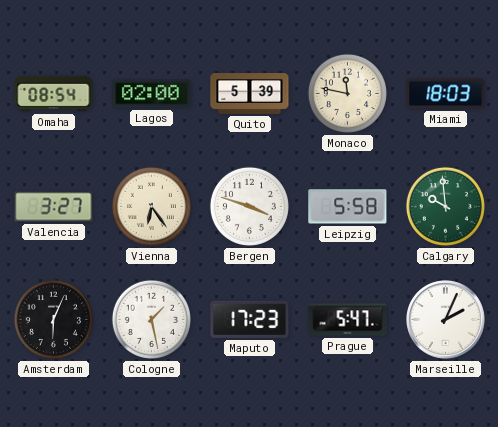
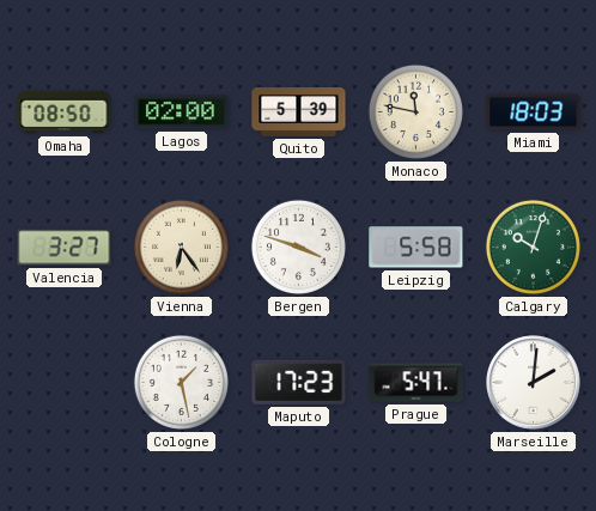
Omaha: 08:54 -> 08:50 (65, 112)
Calgary: 9:59 -> 10:03 (533, 247)
Amsterdam: 6:04 -> none (53, 319)
Marseille: 2:04 -> 2:01 (534, 383)
